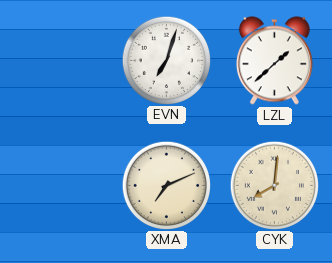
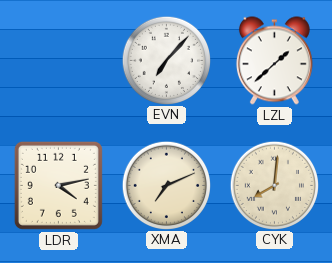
EVN: 7:03 -> 7:07 (166, 60)
LDR: none -> 4:13 (58, 185)
